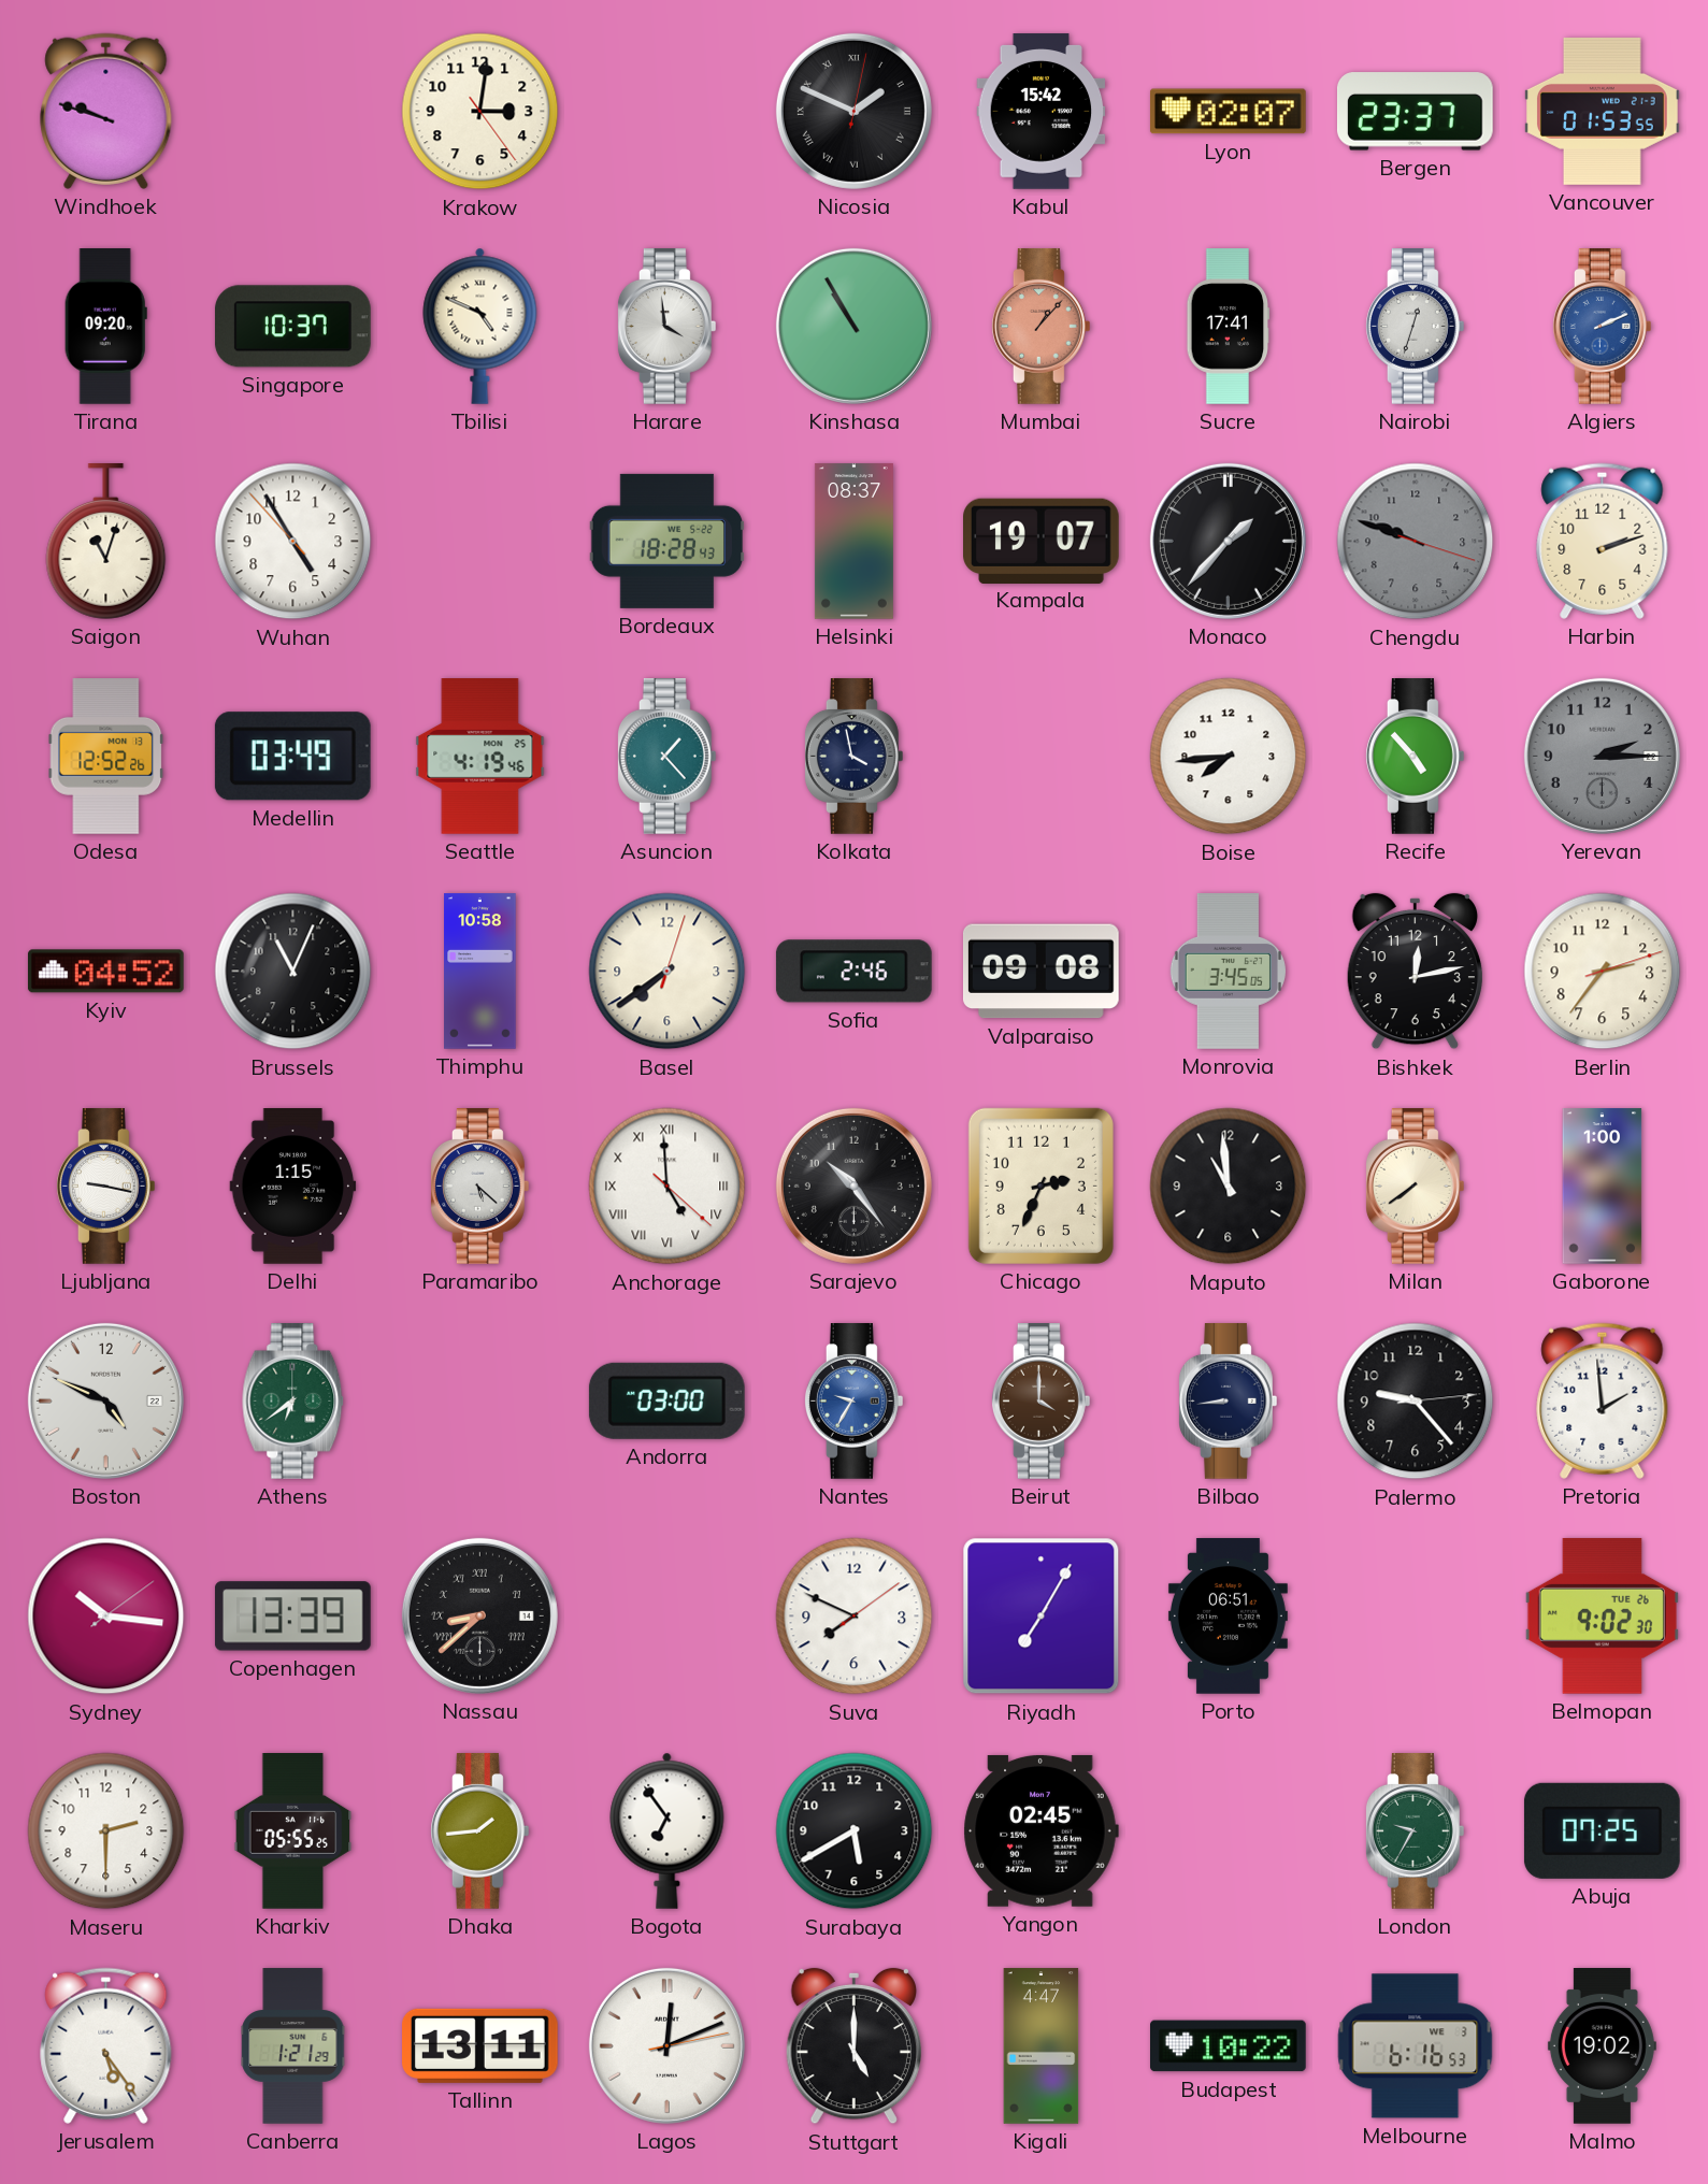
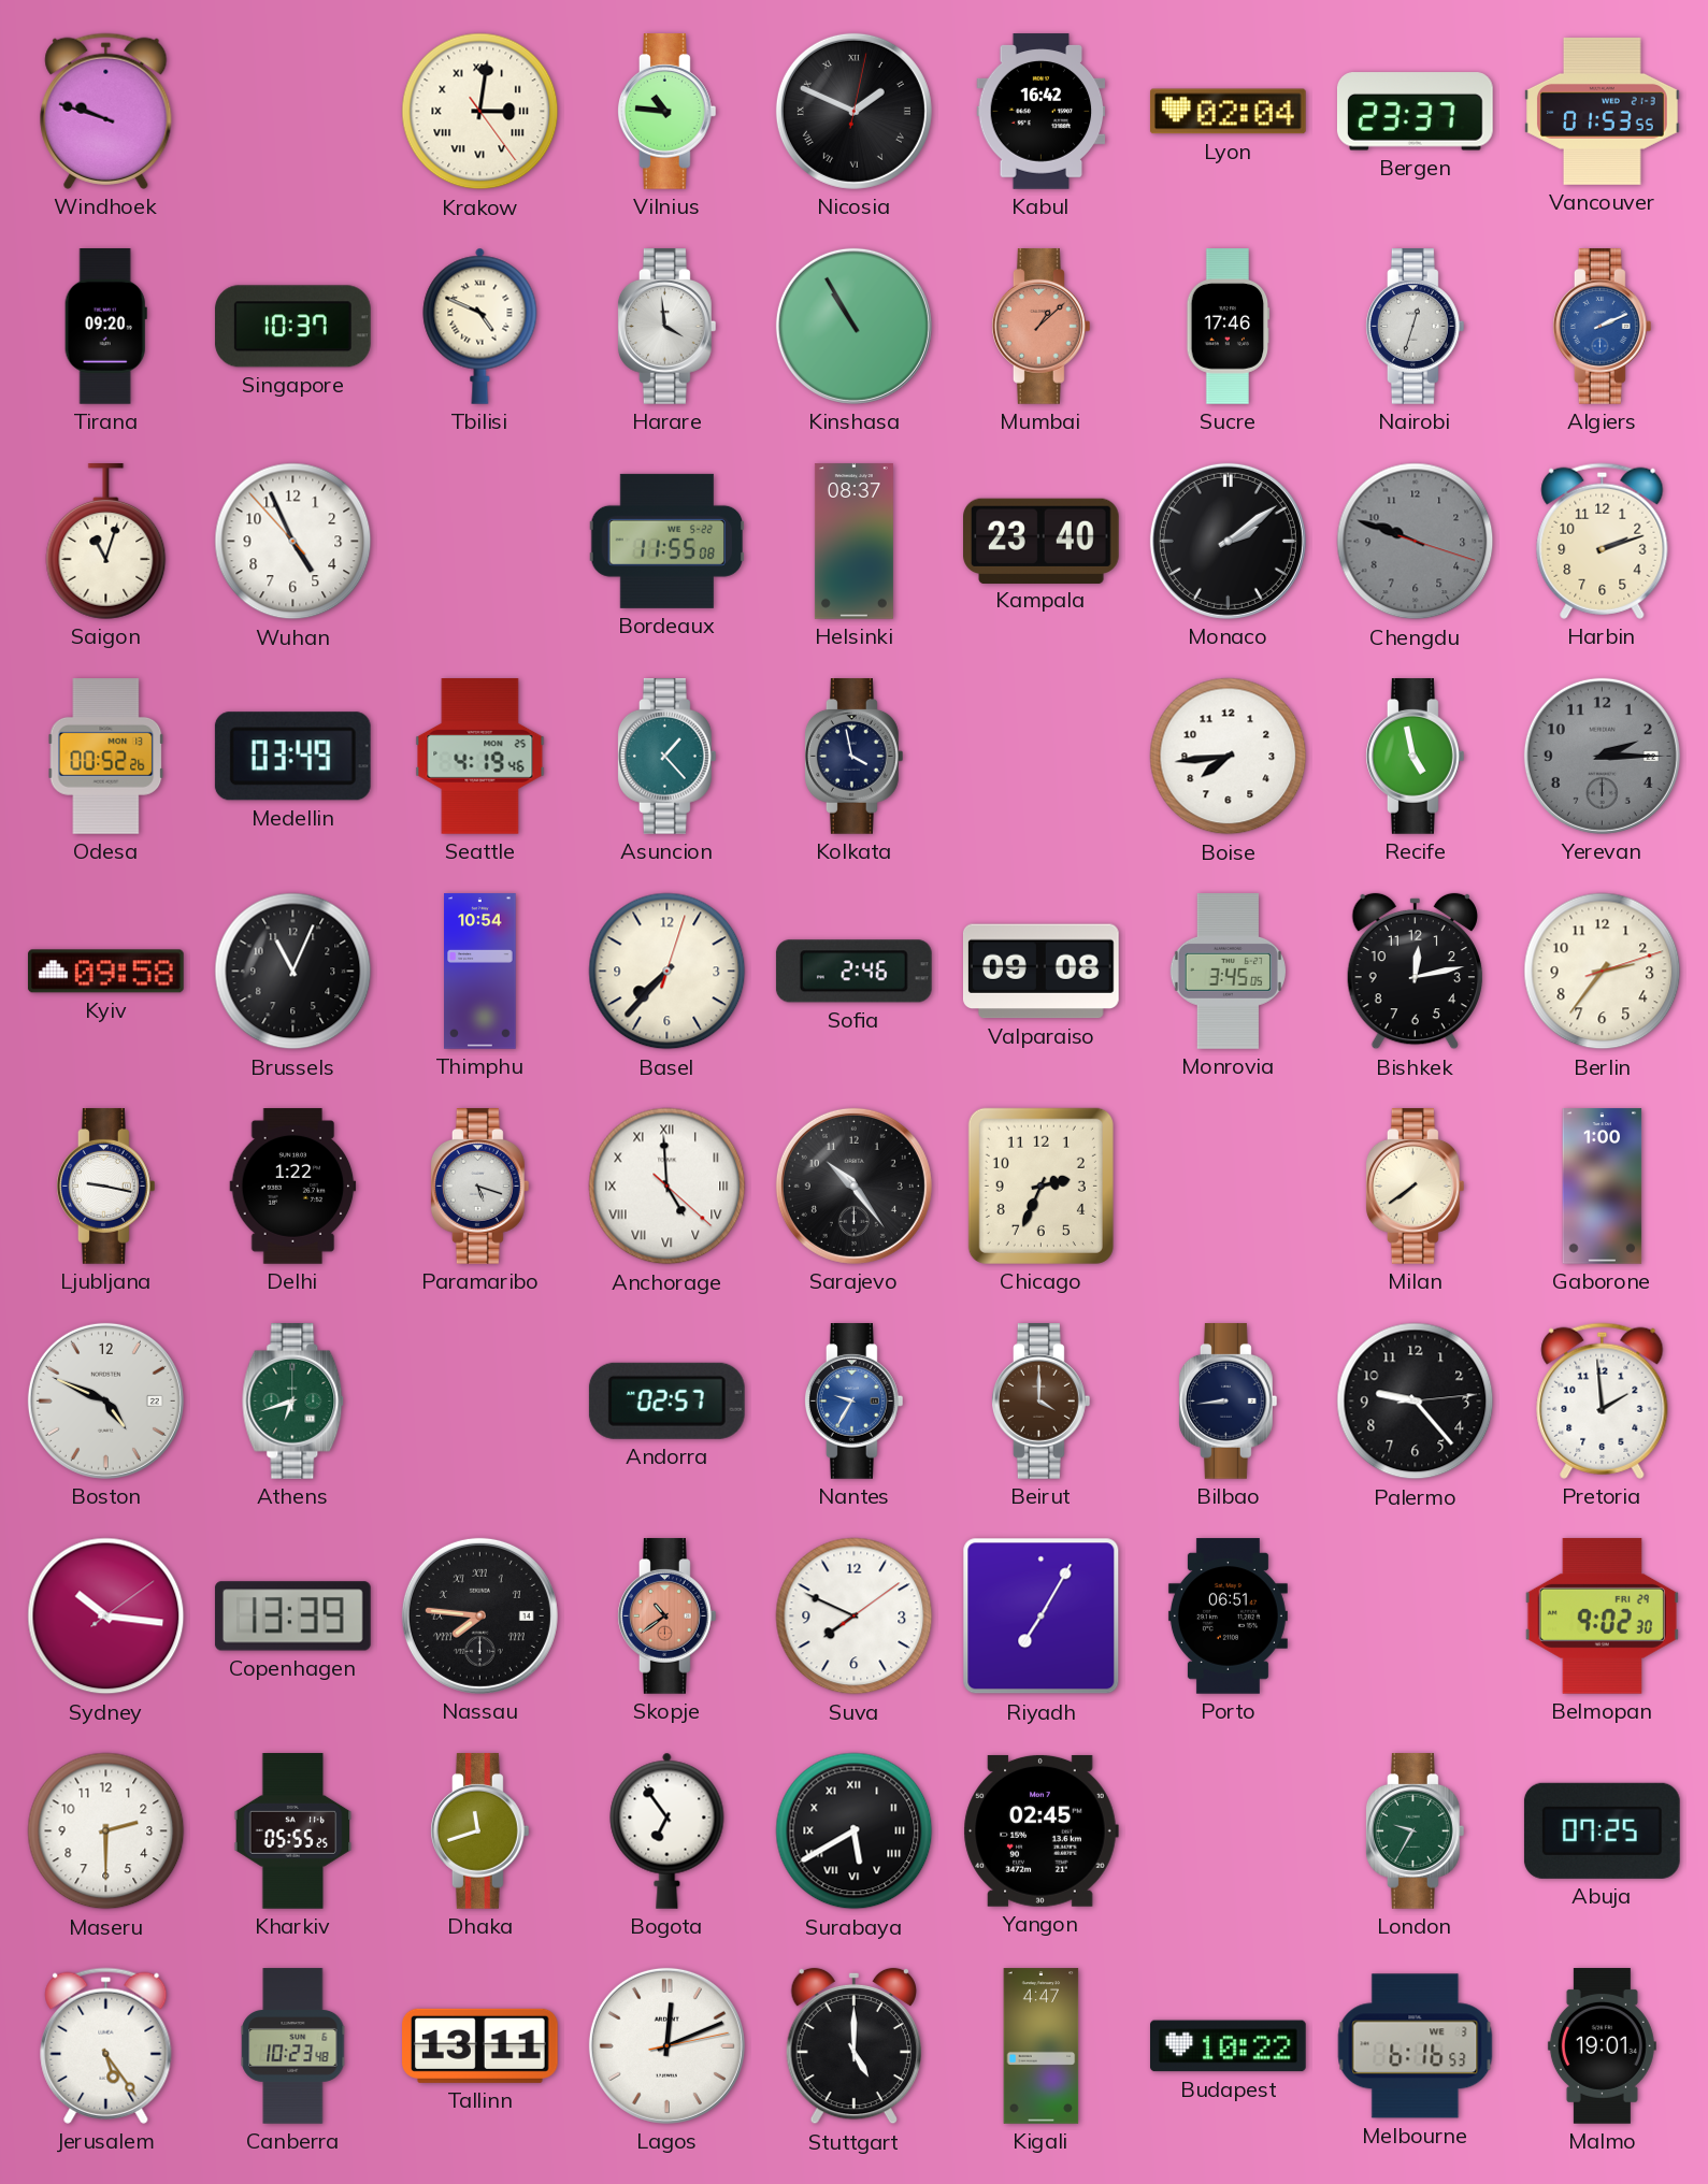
Krakow numerals: Arabic -> Roman (480, 112)
Vilnius: none -> 10:46 (666, 112)
Kabul: 15:42 -> 16:42 (1042, 112)
Lyon: 02:07 -> 02:04 (1228, 112)
Mumbai: 1:07 -> 1:08 (1040, 327)
Sucre: 17:41 -> 17:46 (1229, 327)
Wuhan: 4:54 -> 4:55 (293, 542)
Bordeaux: 18:28 -> 11:55 (666, 541)
Kampala: 19:07 -> 23:40 (1042, 541)
Monaco: 1:37 -> 2:09 (1228, 541)
Odesa: 12:52 -> 00:52 (106, 757)
Recife: 4:53 -> 4:58 (1415, 757)
Kyiv: 04:52 -> 09:58 (105, 972)
Thimphu: 10:58 -> 10:54 (480, 972)
Basel: 7:39 -> 7:37 (668, 972)
Delhi: 1:15 -> 1:22 (293, 1187)
Paramaribo: 5:22 -> 5:18 (479, 1187)
Maputo: 10:59 -> none (1229, 1187)
Athens: 6:39 -> 6:42 (293, 1402)
Andorra: 03:00 -> 02:57 (666, 1400)
Nassau: 8:38 -> 7:46 (479, 1615)
Skopje: none -> 10:39 (666, 1617)
Belmopan date: TUE 26 -> FRI 29 (1602, 1617)
Dhaka: 1:44 -> 11:42 (479, 1831)
Surabaya numerals: Arabic -> Roman (855, 1831)
Canberra: 1:21 -> 10:23 (293, 2046)
Malmo: 19:02 -> 19:01 (1602, 2046)
